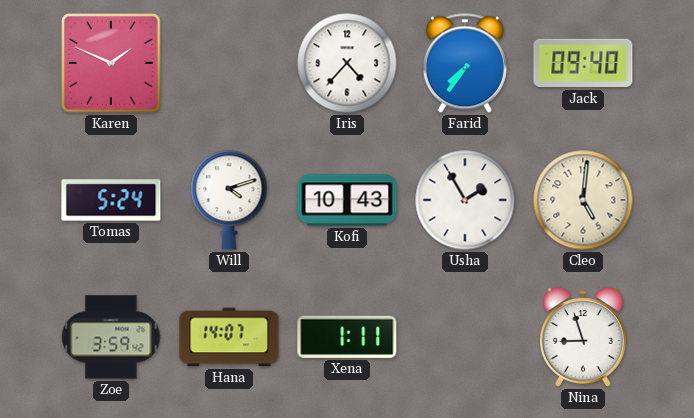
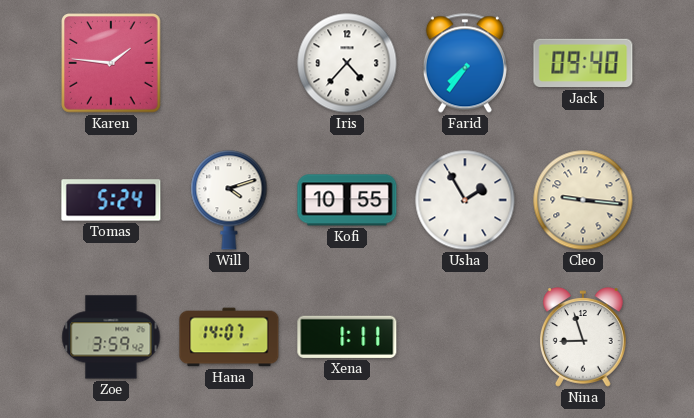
Karen: 1:49 -> 1:46 (111, 63)
Kofi: 10:43 -> 10:55 (347, 200)
Cleo: 5:01 -> 9:16 (583, 200)
